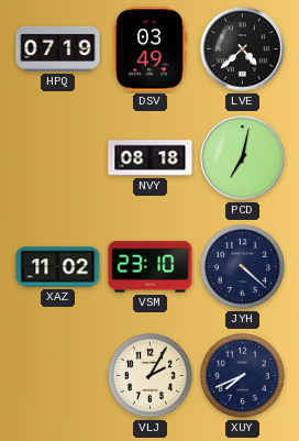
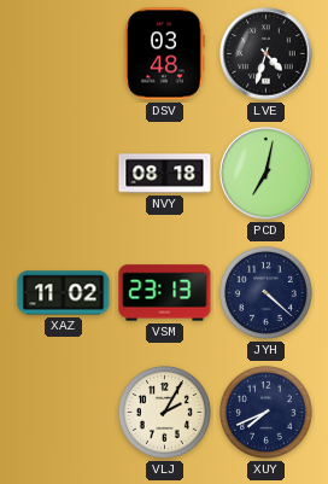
HPQ: 07:19 -> none (58, 48)
DSV: 03:49 -> 03:48 (165, 54)
LVE: 4:38 -> 4:33 (266, 54)
VSM: 23:10 -> 23:13 (165, 293)
